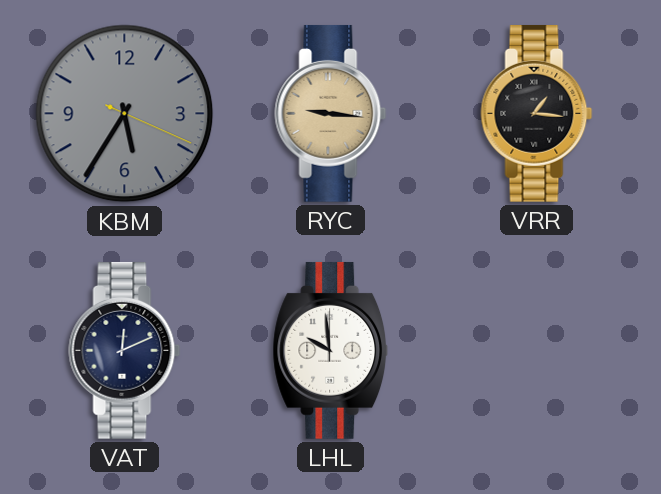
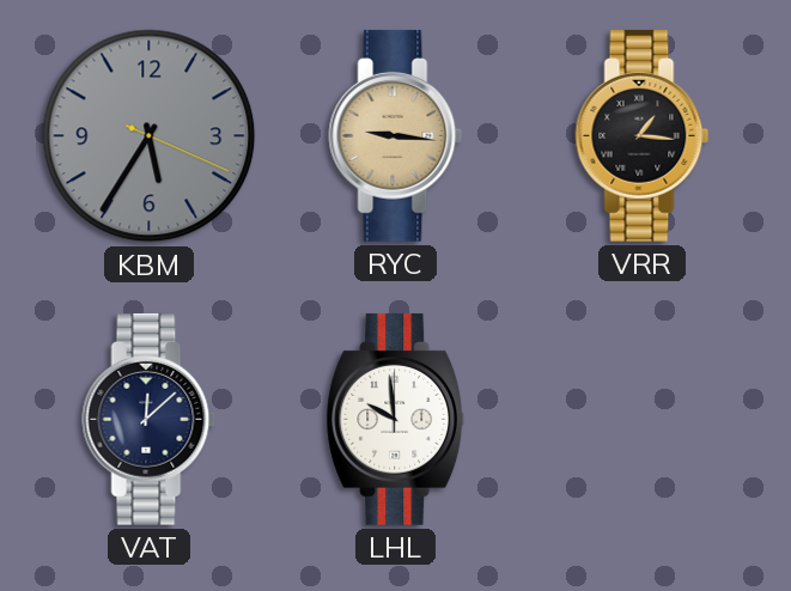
VAT: 12:11 -> 12:08 (150, 419)
